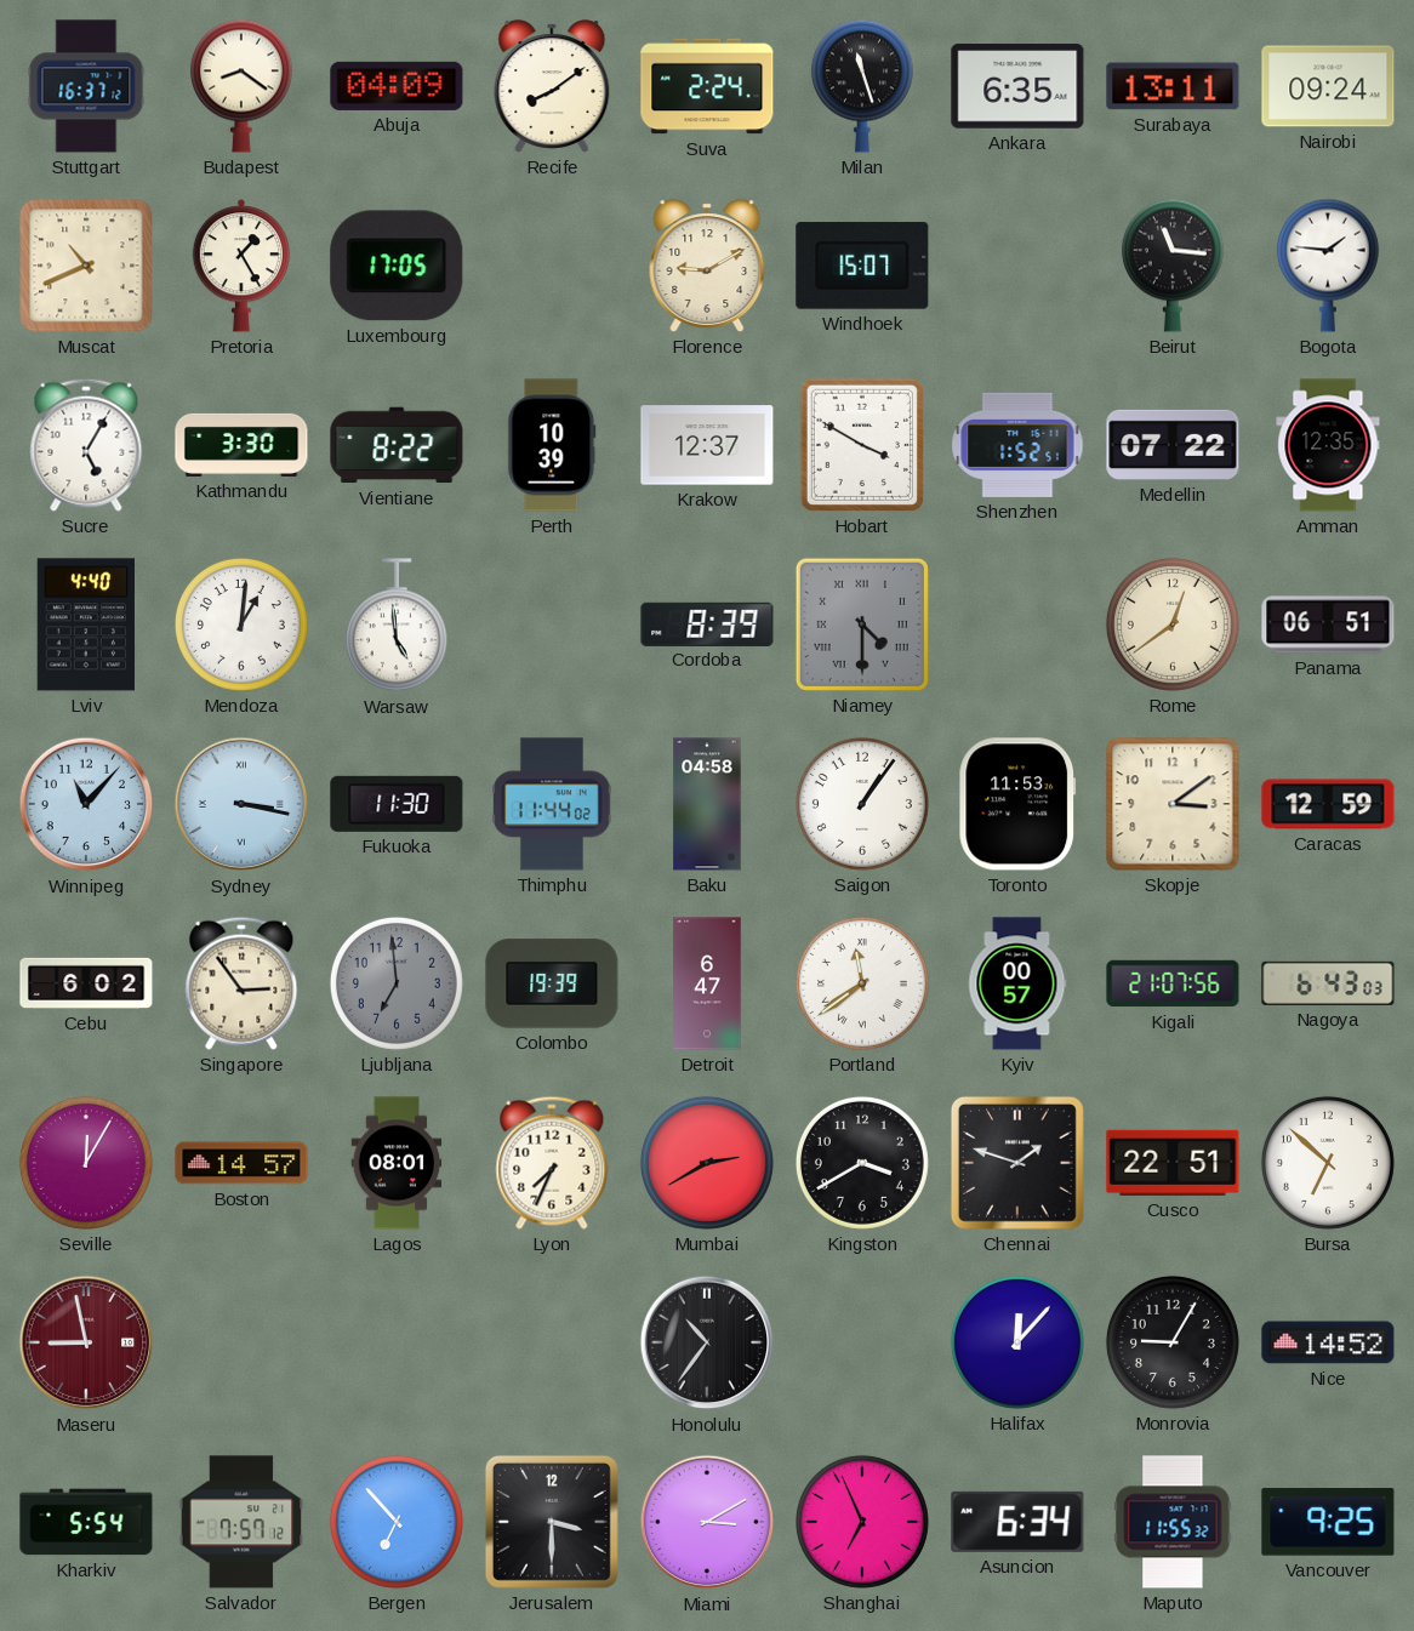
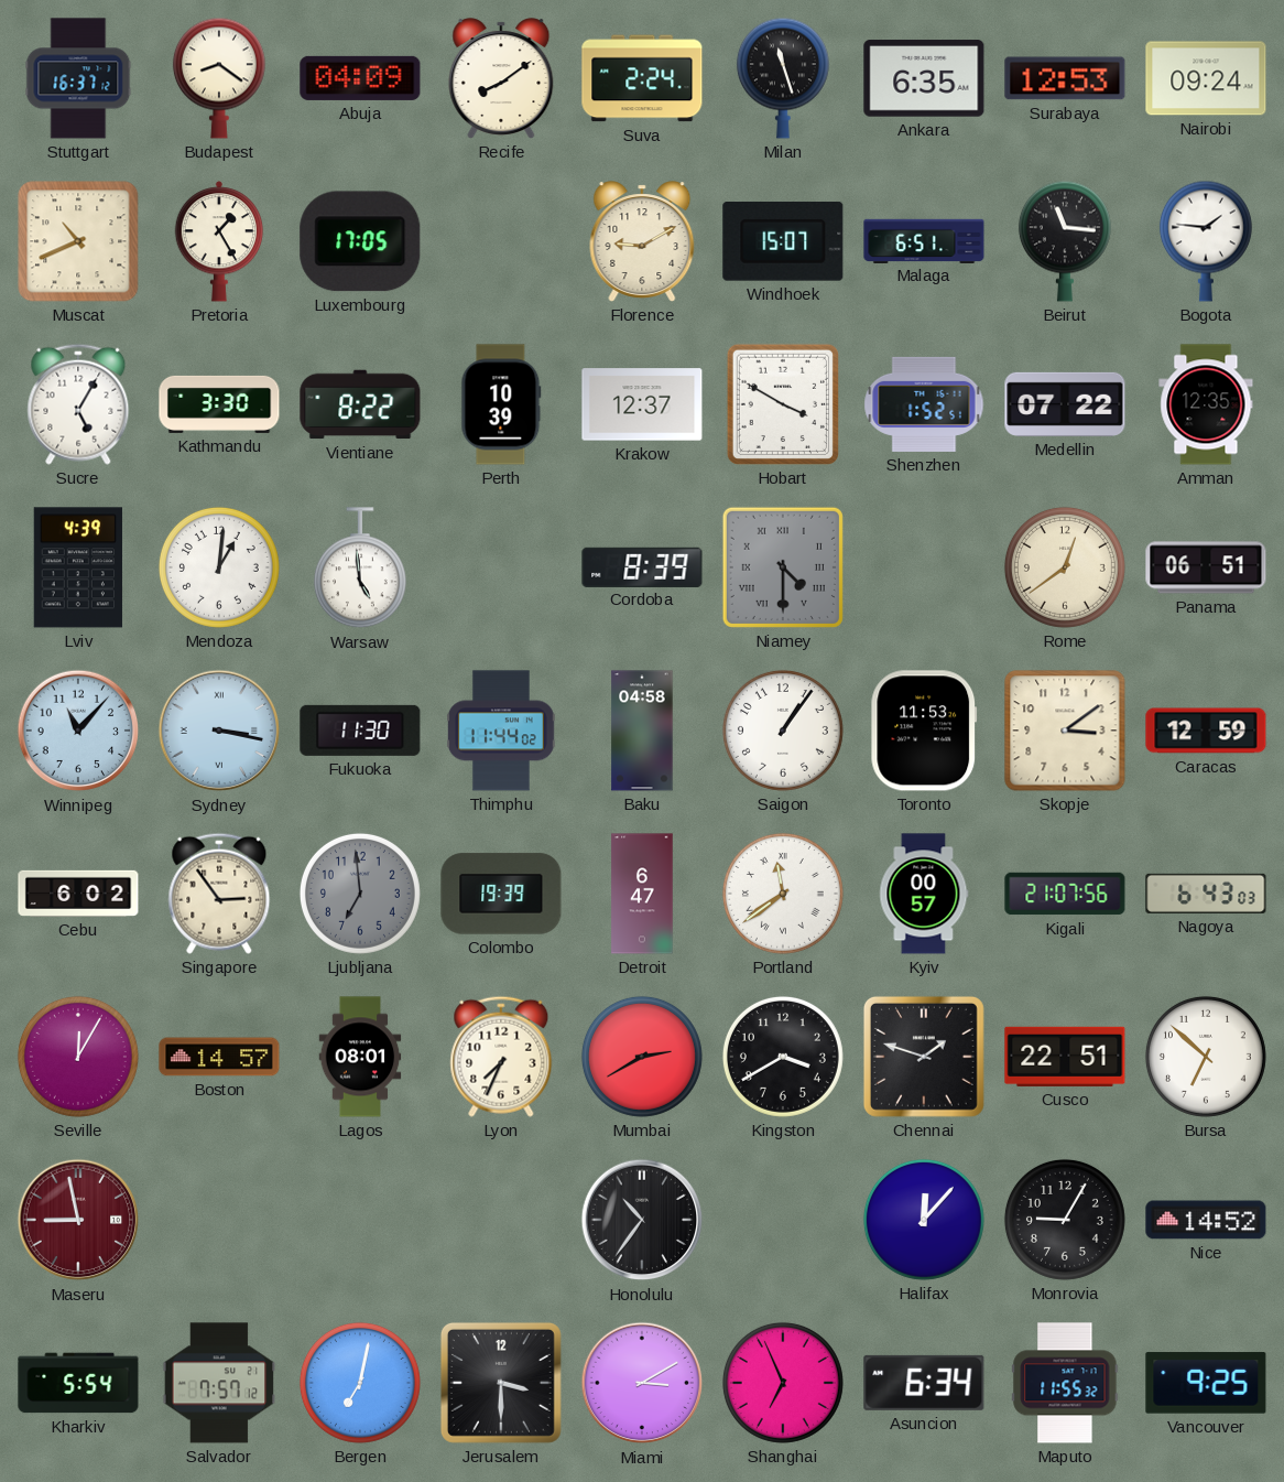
Surabaya: 13:11 -> 12:53 (1065, 78)
Malaga: none -> 6:51 (924, 240)
Lviv: 4:40 -> 4:39 (78, 567)
Bergen: 6:53 -> 7:02 (360, 1383)
